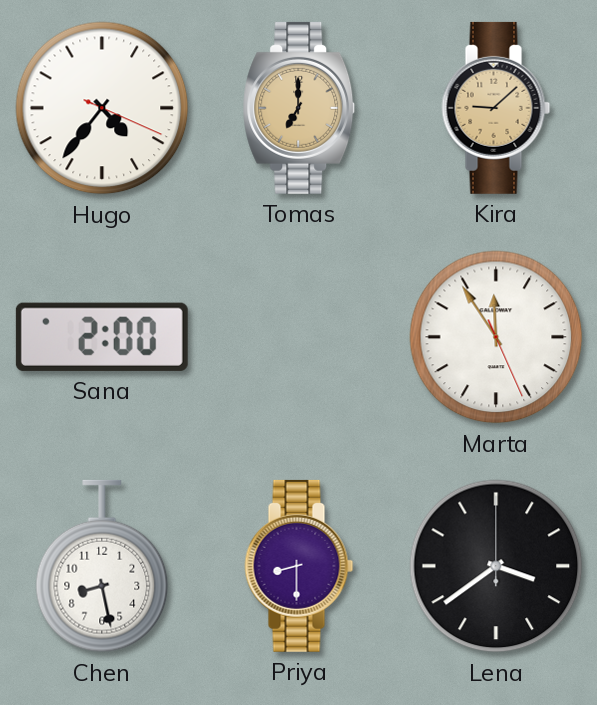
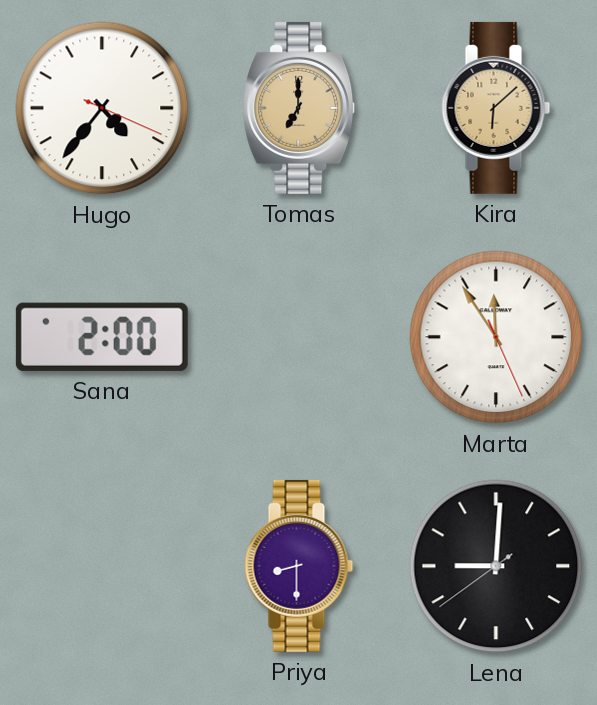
Kira: 9:08 -> 6:08 (496, 108)
Chen: 8:28 -> none (102, 566)
Lena: 3:39 -> 9:00 (496, 566)
